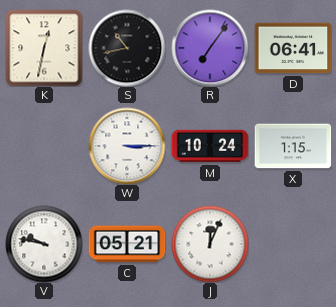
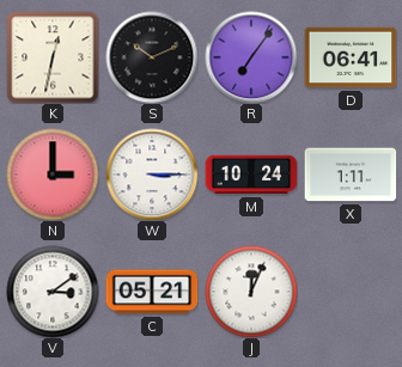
S: 10:43 -> 10:11 (152, 57)
N: none -> 3:00 (53, 175)
X: 1:15 -> 1:11 (351, 175)
V: 9:47 -> 3:09 (53, 292)
